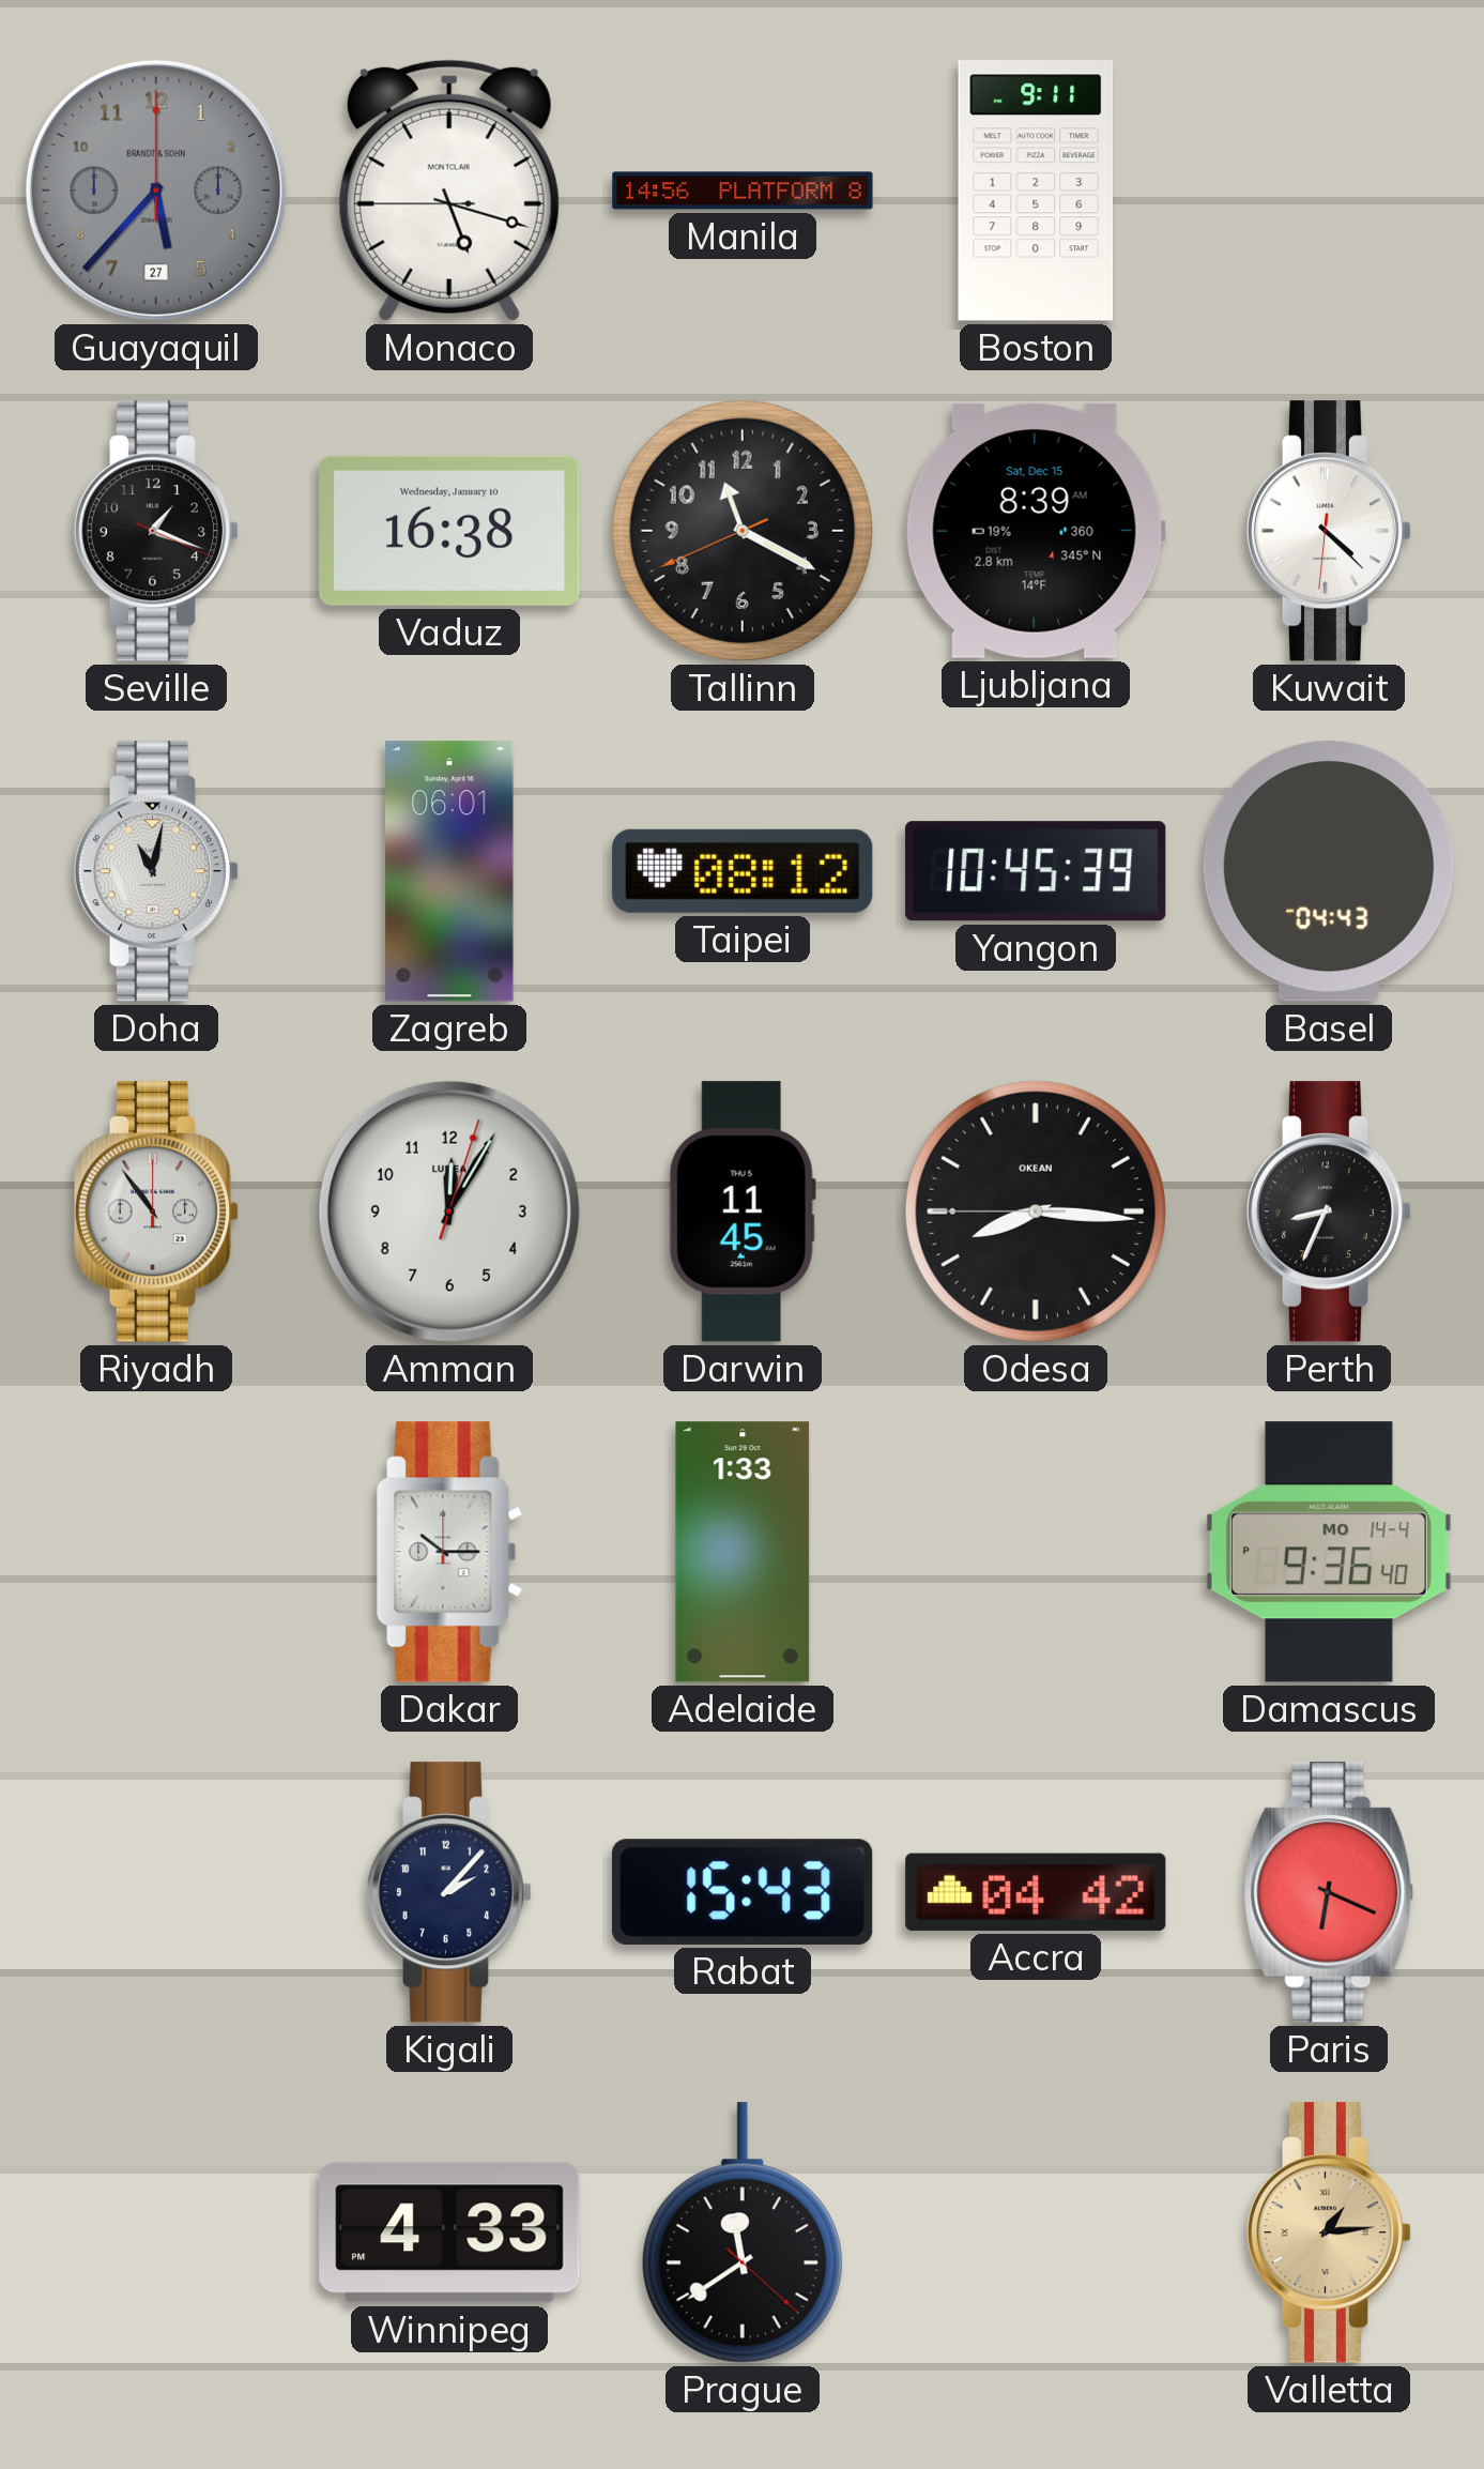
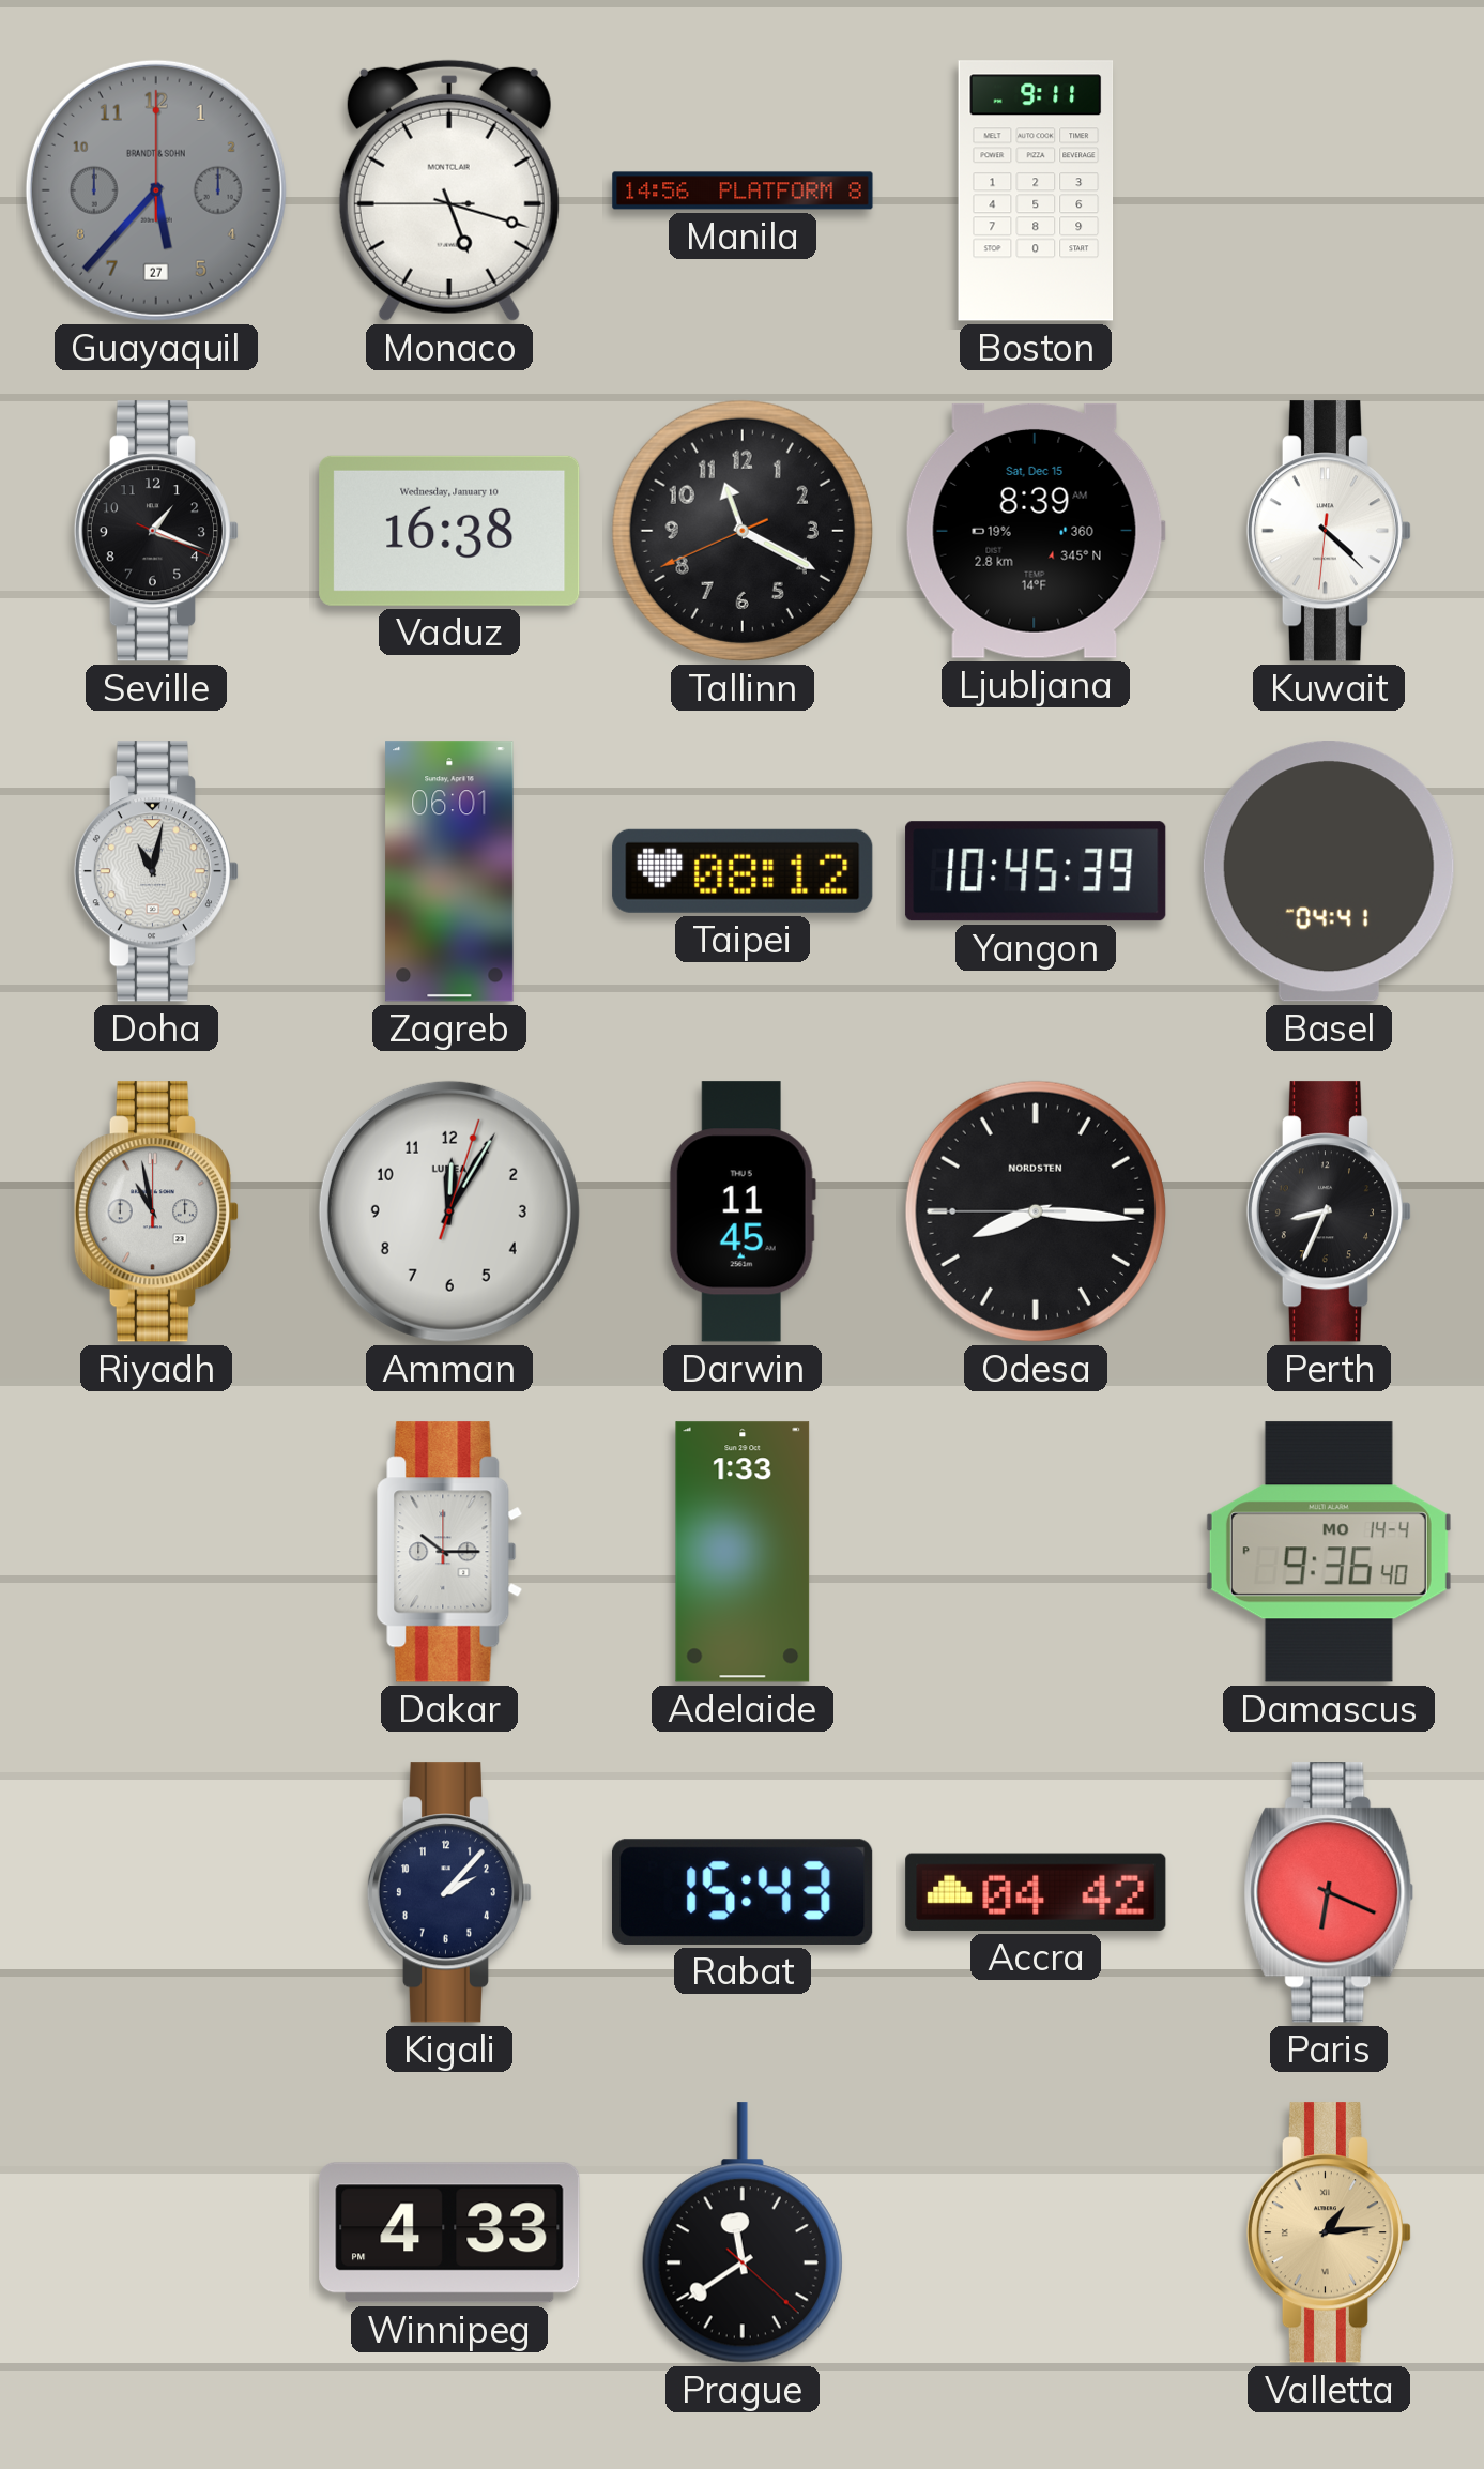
Basel: 04:43 -> 04:41 (1329, 871)
Riyadh: 10:54 -> 10:58 (156, 1211)
Odesa brand: OKEAN -> NORDSTEN (1036, 1211)
